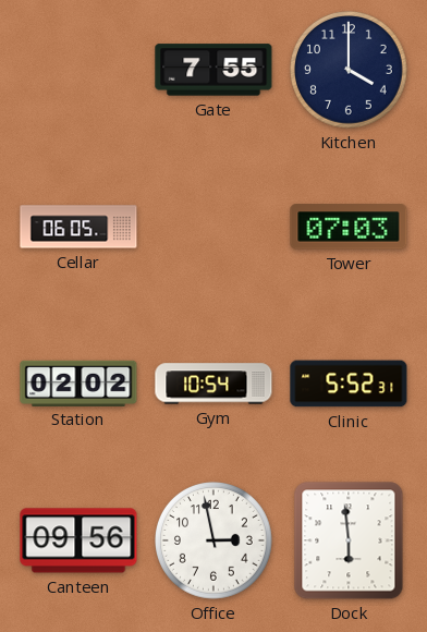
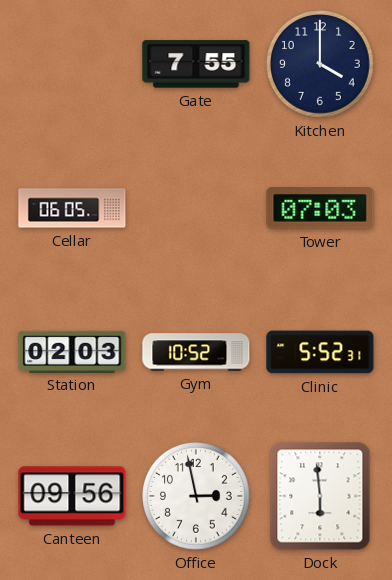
Station: 02:02 -> 02:03 (72, 351)
Gym: 10:54 -> 10:52 (196, 352)
